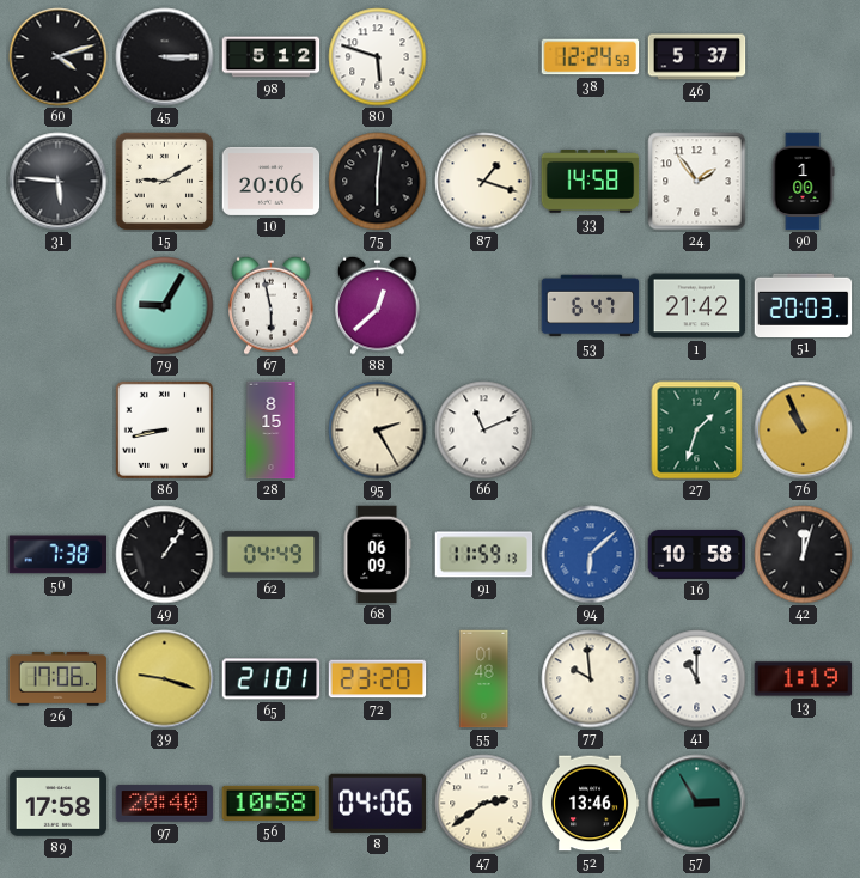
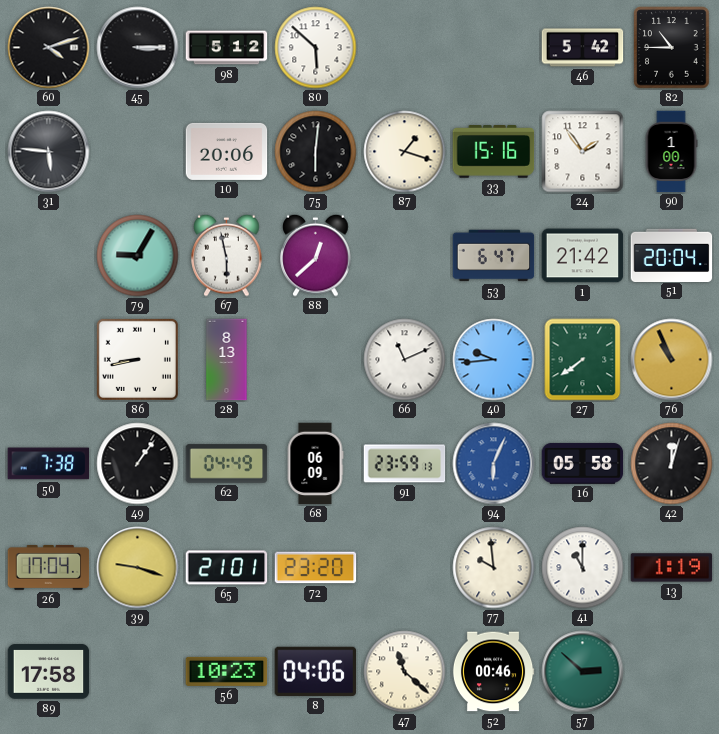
80: 5:48 -> 5:52 (316, 48)
38: 12:24 -> none (591, 57)
46: 5:37 -> 5:42 (583, 48)
82: none -> 10:45 (672, 48)
15: 9:10 -> none (164, 181)
33: 14:58 -> 15:16 (494, 152)
51: 20:03 -> 20:04 (672, 255)
28: 8:15 -> 8:13 (227, 360)
95: 2:25 -> none (378, 431)
40: none -> 9:44 (494, 360)
27: 1:33 -> 7:39 (583, 360)
91: 11:59 -> 23:59 (405, 464)
94: 6:08 -> 6:04 (494, 464)
16: 10:58 -> 05:58 (583, 463)
26: 17:06 -> 17:04 (49, 567)
55: 01:48 -> none (484, 679)
97: 20:40 -> none (165, 804)
56: 10:58 -> 10:23 (227, 671)
47: 2:39 -> 11:22 (405, 672)
52: 13:46 -> 00:46 (493, 672)
57: 2:55 -> 2:52 (583, 672)
